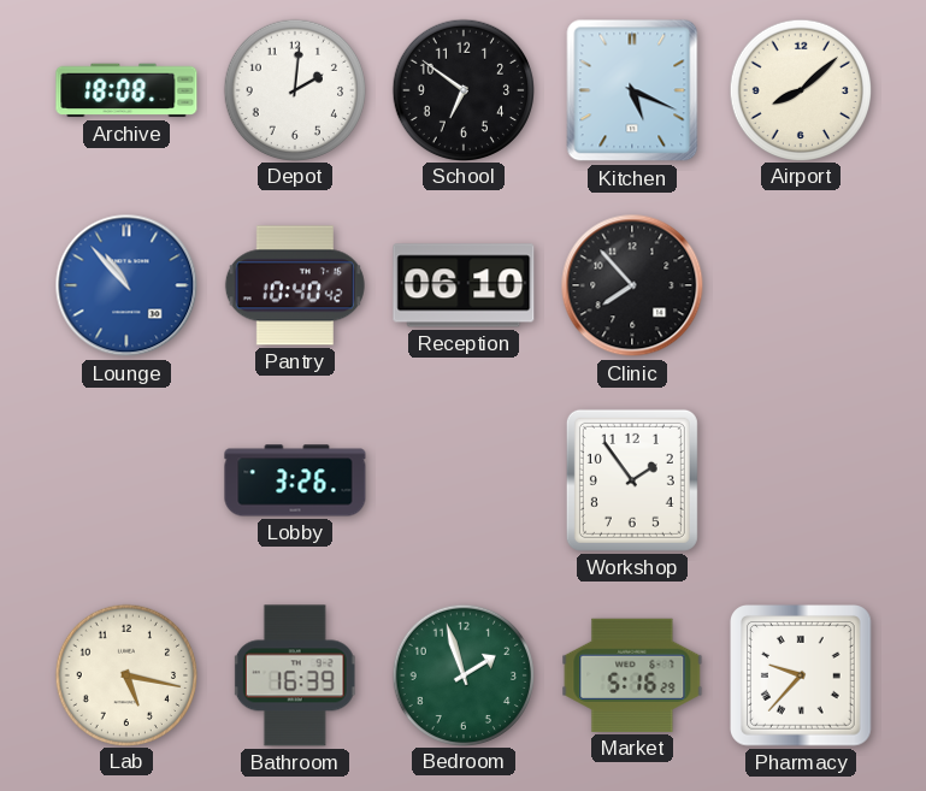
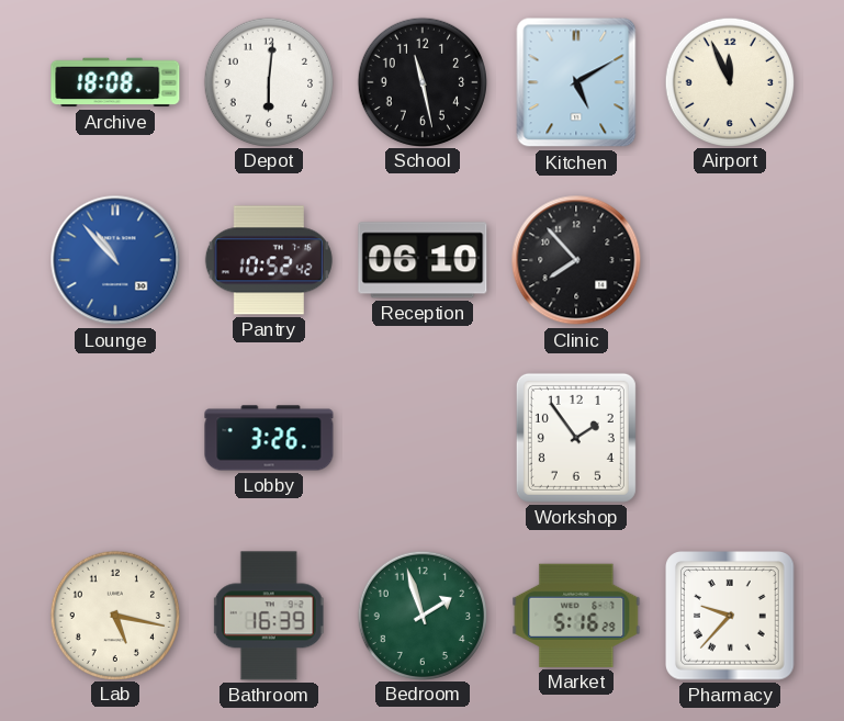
Depot: 2:01 -> 6:01 (268, 81)
School: 6:51 -> 11:28 (421, 81)
Kitchen: 5:19 -> 5:10 (576, 82)
Airport: 8:08 -> 11:56 (729, 81)
Pantry: 10:40 -> 10:52 (269, 260)
